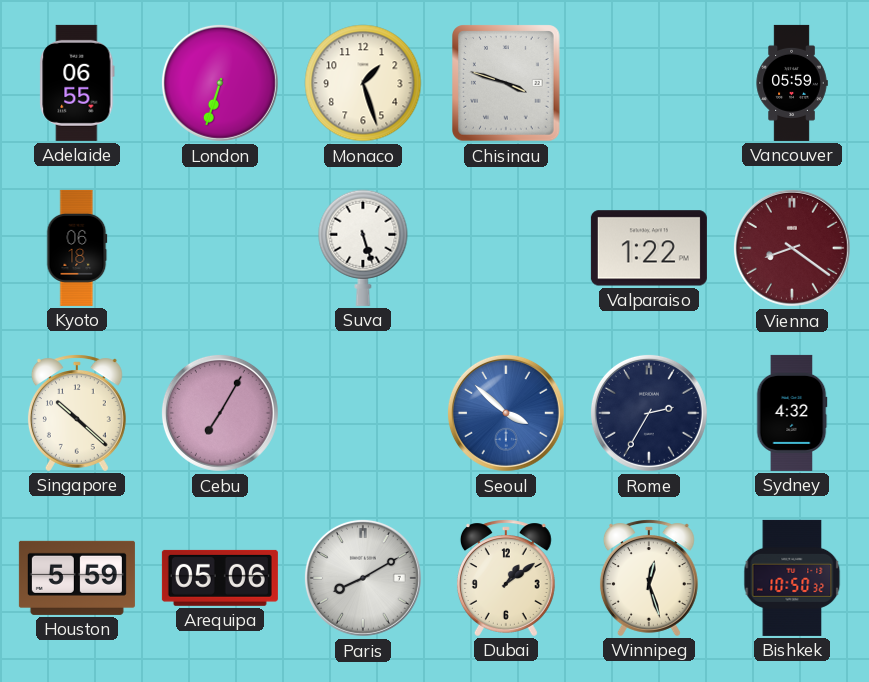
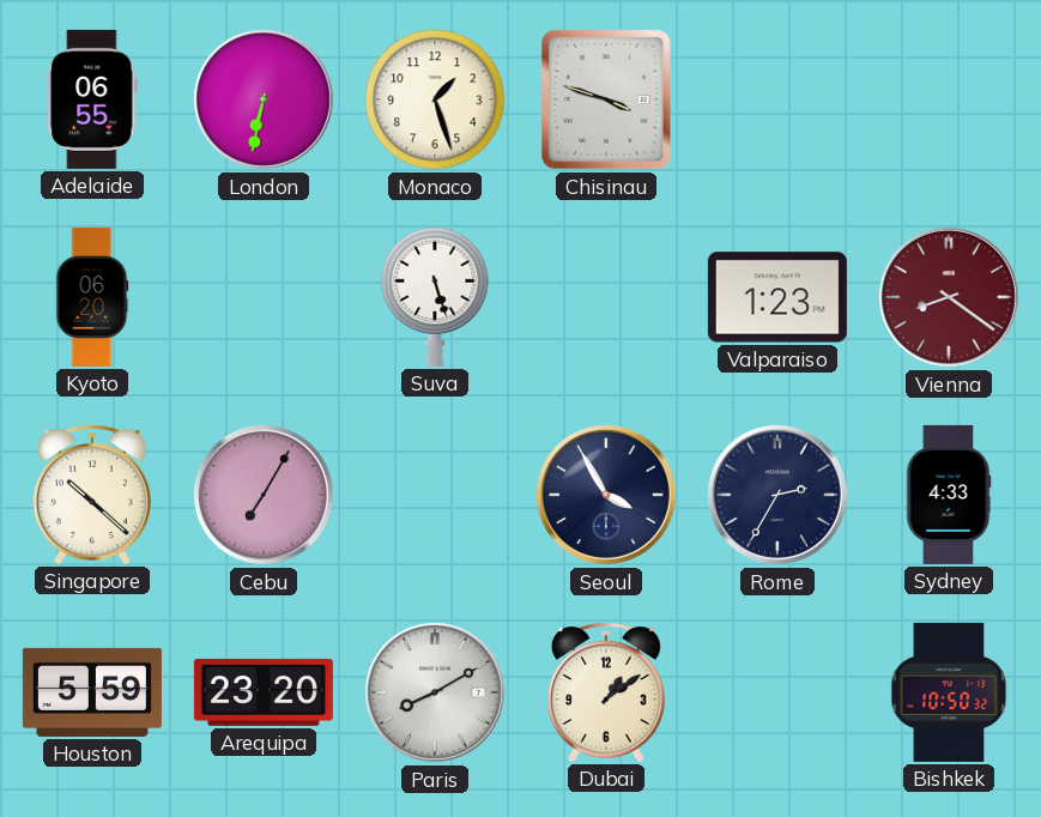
London: 6:33 -> 6:32 (264, 99)
Vancouver: 05:59 -> none (792, 83)
Kyoto: 06:18 -> 06:20 (92, 297)
Valparaiso: 1:22 -> 1:23 (777, 297)
Seoul: 3:52 -> 3:55 (606, 495)
Seoul dial: blue -> navy (606, 495)
Sydney: 4:32 -> 4:33 (949, 495)
Arequipa: 05:06 -> 23:20 (264, 692)
Winnipeg: 12:27 -> none (649, 578)
